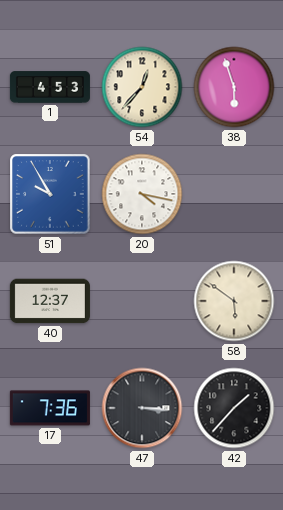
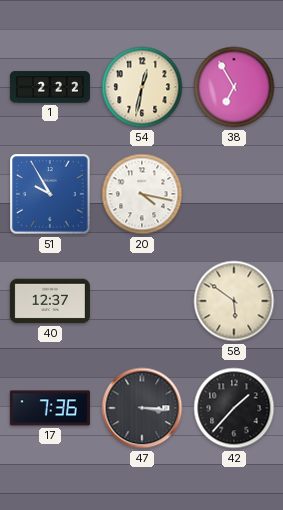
1: 4:53 -> 2:22 (50, 87)
54: 12:37 -> 12:32 (142, 87)
38: 5:57 -> 6:55 (234, 87)
